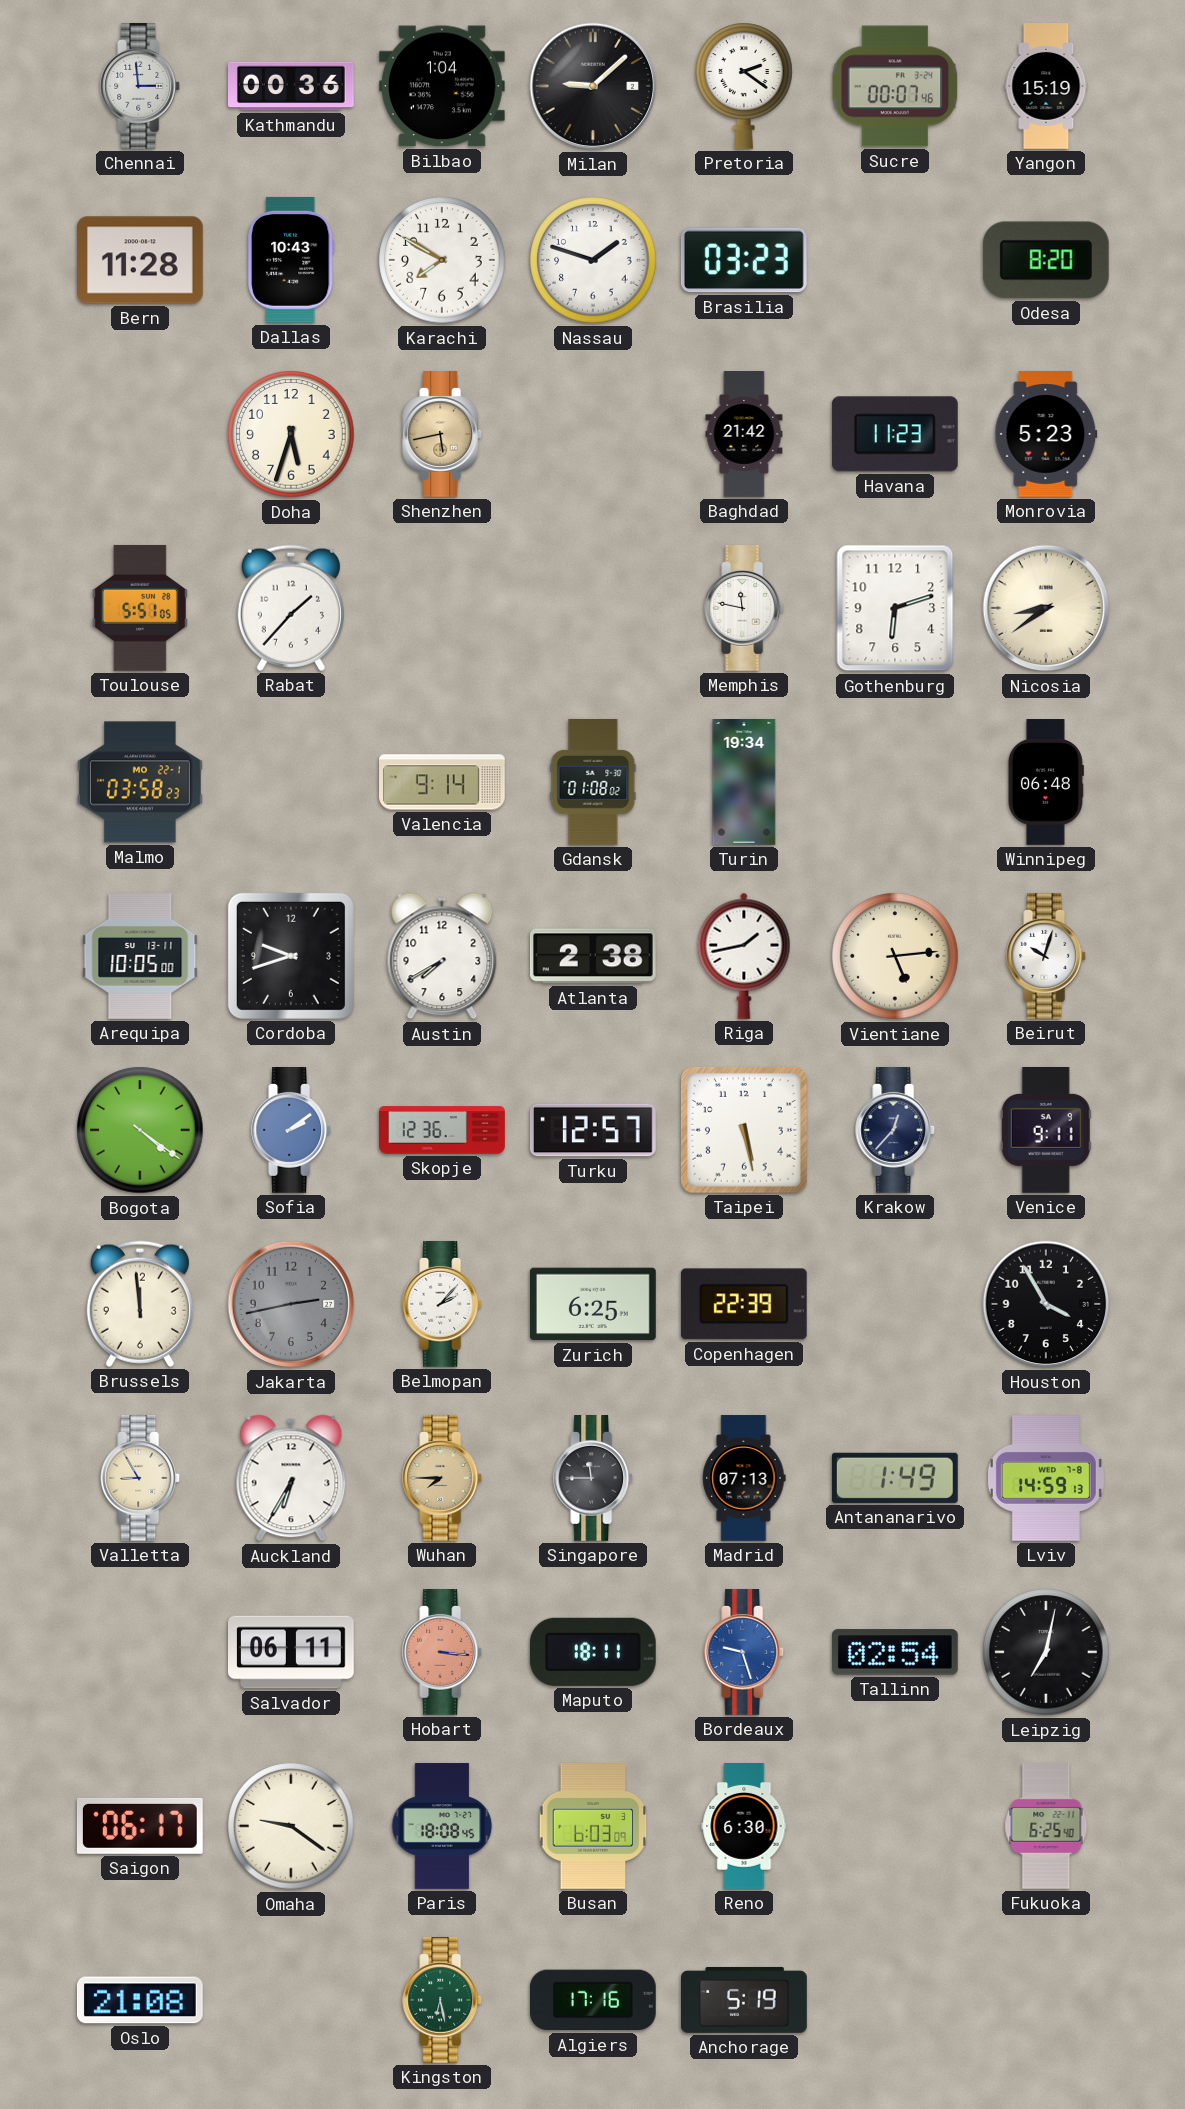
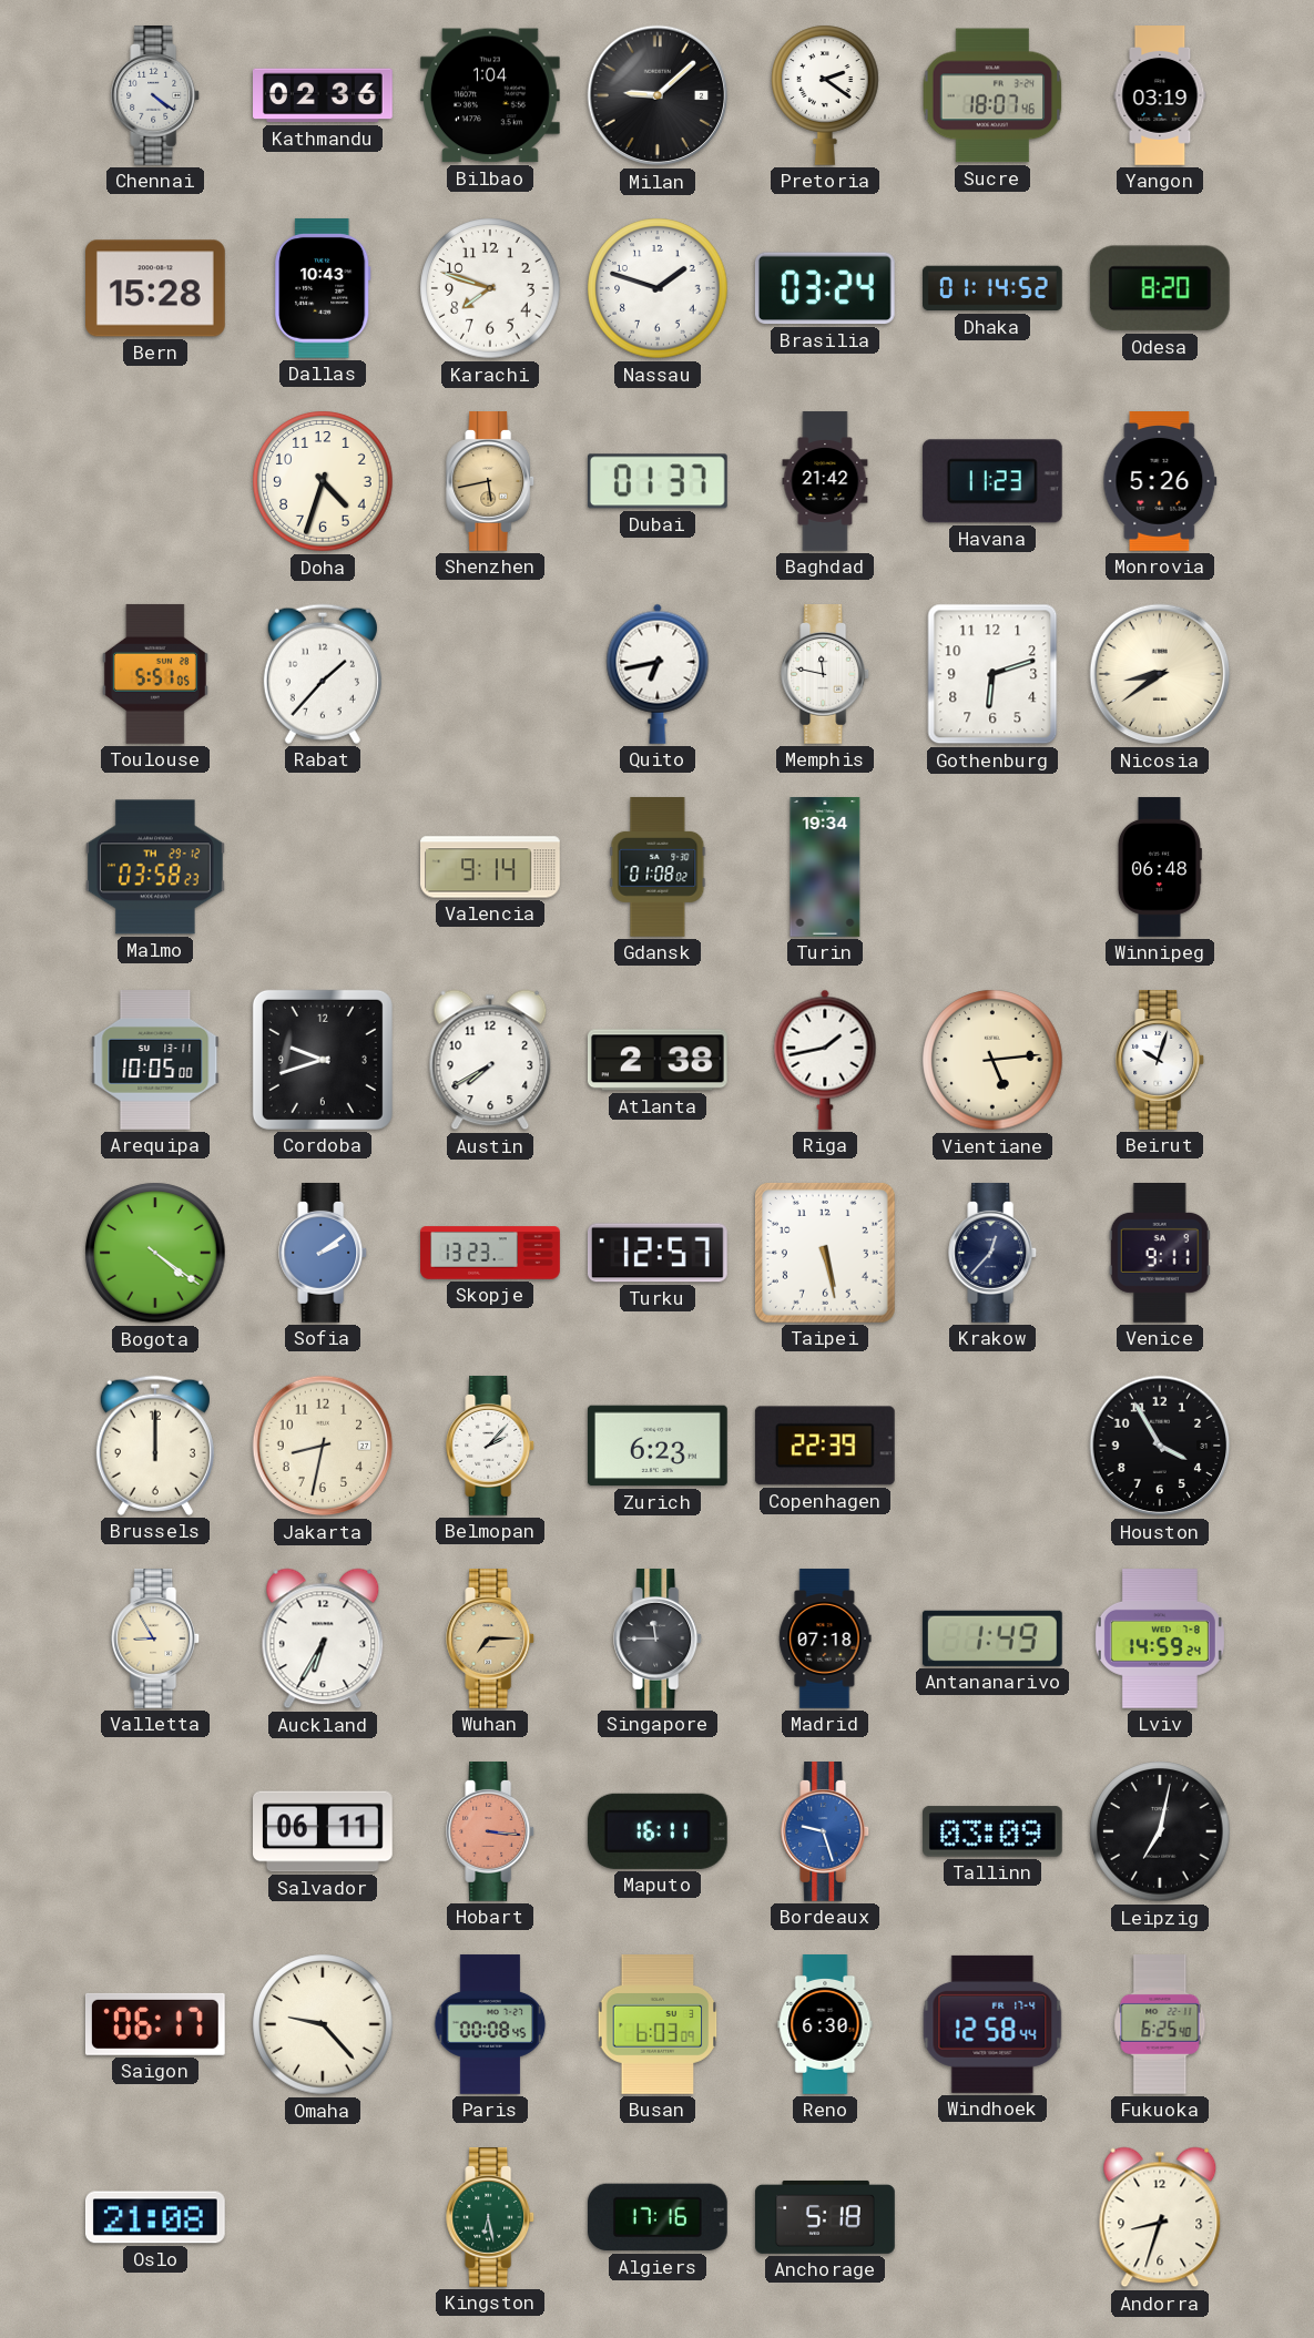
Chennai: 2:59 -> 4:21 (156, 96)
Kathmandu: 00:36 -> 02:36 (324, 95)
Sucre: 00:07 -> 18:07 (992, 95)
Yangon: 15:19 -> 03:19 (1160, 95)
Bern: 11:28 -> 15:28 (156, 288)
Karachi: 7:50 -> 7:48 (490, 288)
Brasilia: 03:23 -> 03:24 (825, 288)
Dhaka: none -> 01:14 (994, 288)
Doha: 5:33 -> 4:33 (323, 481)
Dubai: none -> 01:37 (658, 481)
Monrovia: 5:23 -> 5:26 (1160, 482)
Quito: none -> 6:43 (658, 674)
Malmo date: MO 22-1 -> TH 29-12 (156, 867)
Skopje: 12:36 -> 13:23 (490, 1253)
Brussels: 11:59 -> 12:00 (155, 1446)
Jakarta: 2:43 -> 8:32 (323, 1446)
Jakarta dial: grey -> cream (323, 1446)
Zurich: 6:25 -> 6:23 (658, 1446)
Wuhan: 7:45 -> 7:15 (491, 1640)
Madrid: 07:13 -> 07:18 (825, 1638)
Lviv: 14:59:13 -> 14:59:24 (1160, 1640)
Maputo: 18:11 -> 16:11 (658, 1831)
Tallinn: 02:54 -> 03:09 (992, 1831)
Omaha: 9:21 -> 9:23 (323, 2024)
Paris: 18:08 -> 00:08 (490, 2024)
Windhoek: none -> 12:58 (992, 2024)
Anchorage: 5:19 -> 5:18 (825, 2217)
Andorra: none -> 8:33 (1160, 2217)
